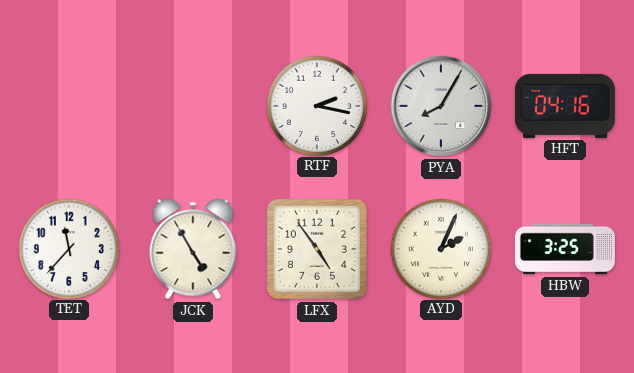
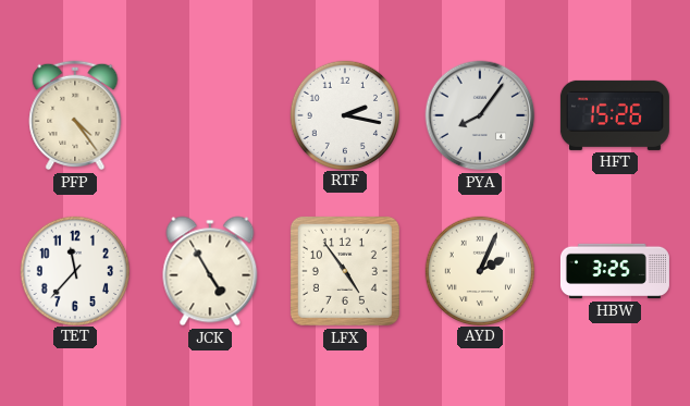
PFP: none -> 4:24 (75, 115)
PYA: 8:05 -> 8:06 (480, 115)
HFT: 04:16 -> 15:26 (615, 115)
